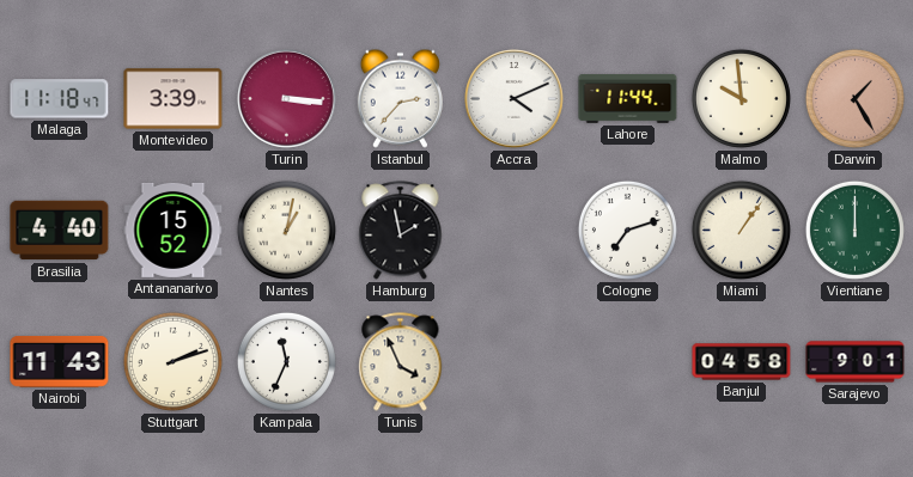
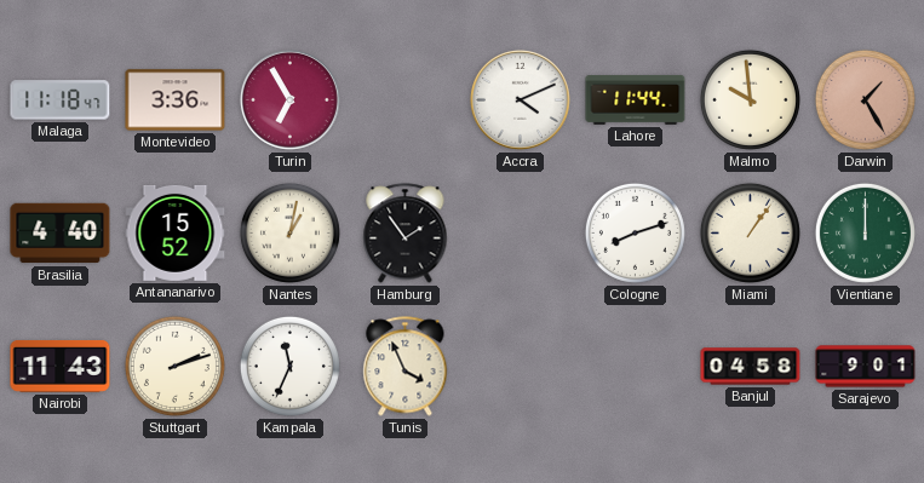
Montevideo: 3:39 -> 3:36 (176, 100)
Turin: 3:16 -> 6:55 (289, 99)
Istanbul: 2:37 -> none (400, 98)
Hamburg: 1:58 -> 1:54 (406, 234)
Cologne: 7:12 -> 8:12 (635, 232)
